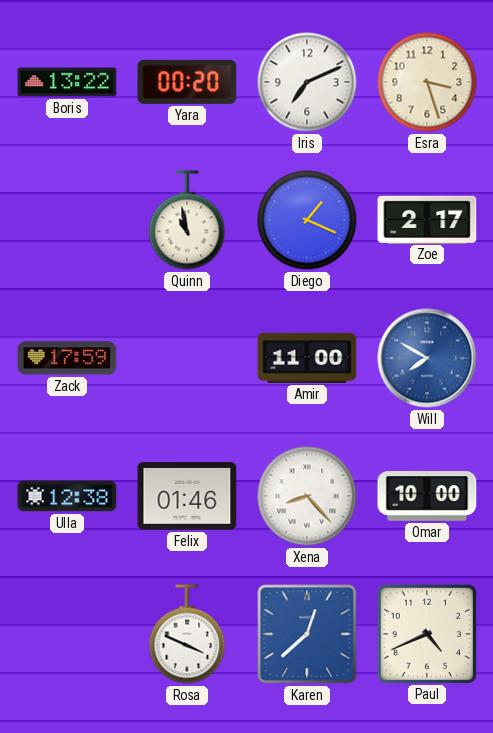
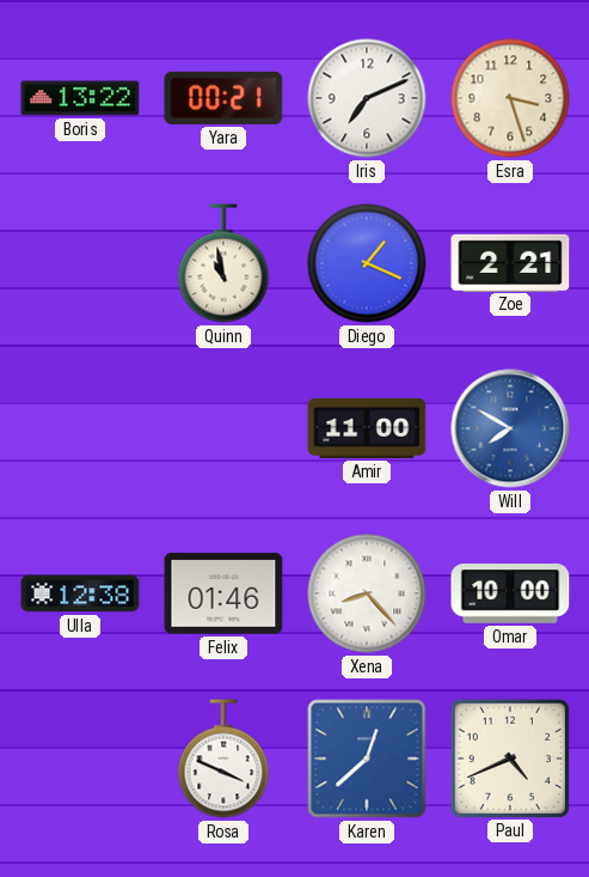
Yara: 00:20 -> 00:21 (223, 98)
Zoe: 2:17 -> 2:21 (510, 262)
Zack: 17:59 -> none (67, 358)
